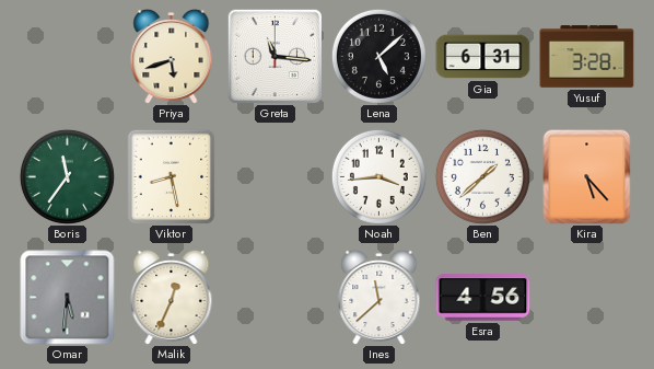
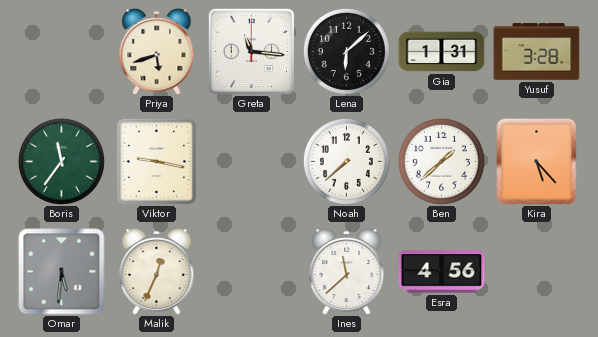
Lena: 5:08 -> 6:08 (346, 51)
Gia: 6:31 -> 1:31 (442, 52)
Viktor: 8:28 -> 9:17 (157, 161)
Noah: 3:44 -> 7:38 (346, 161)
